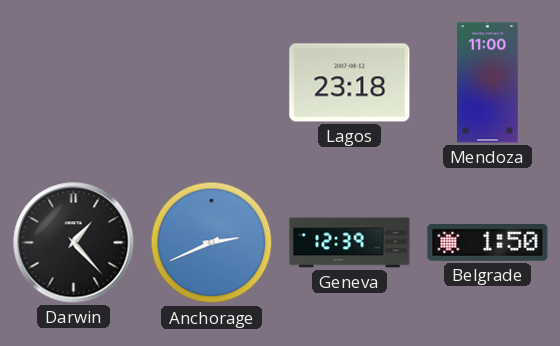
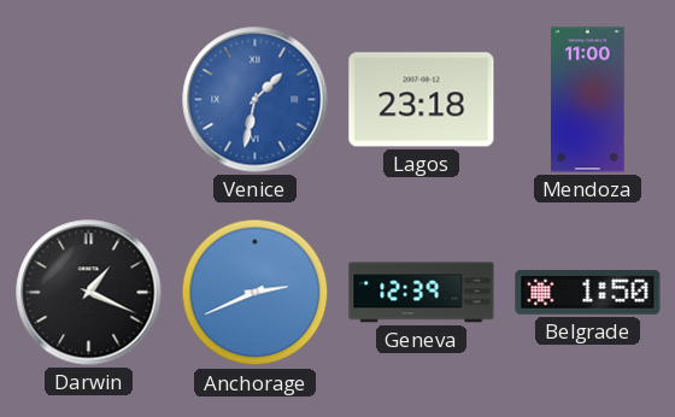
Venice: none -> 1:32 (256, 100)
Darwin: 1:23 -> 1:19 (89, 293)
